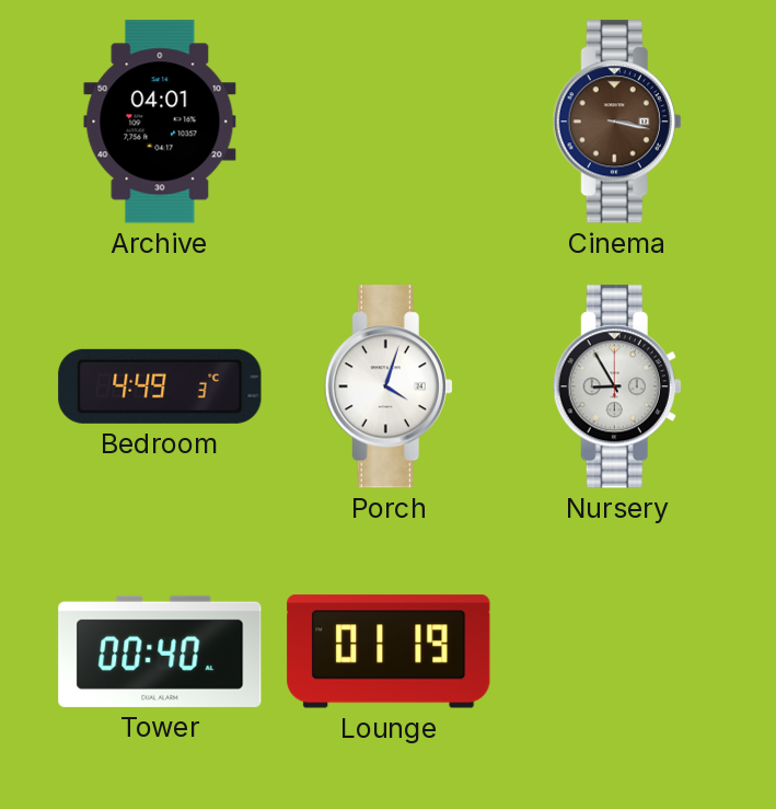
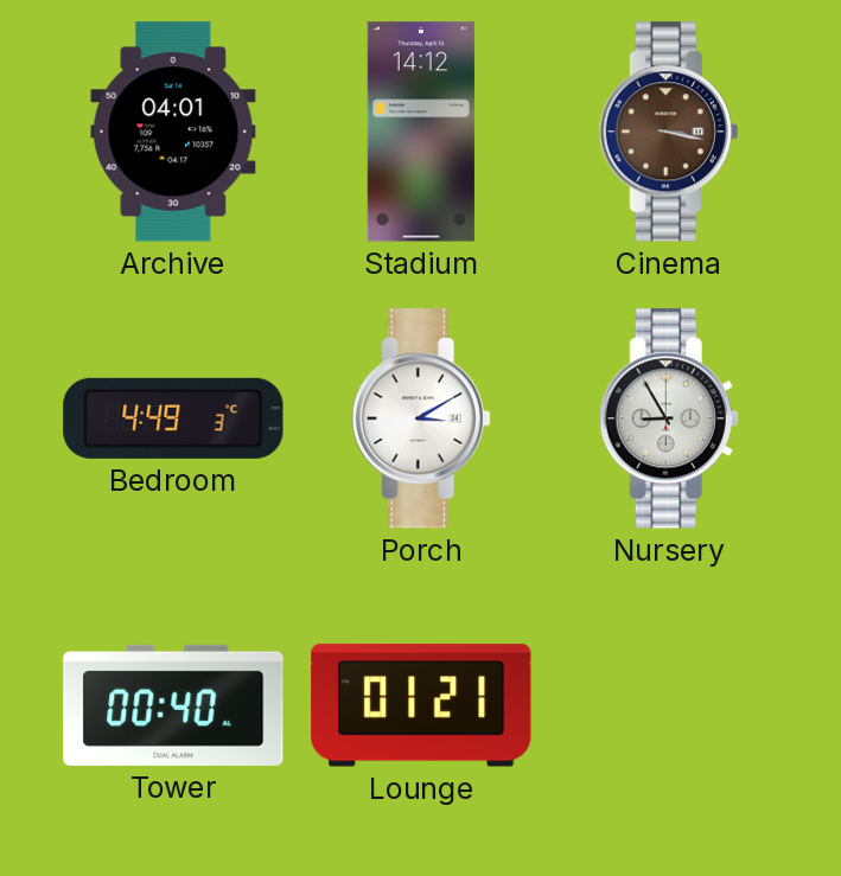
Stadium: none -> 14:12 (421, 132)
Porch: 4:03 -> 3:10 (421, 418)
Lounge: 01:19 -> 01:21 (421, 705)
